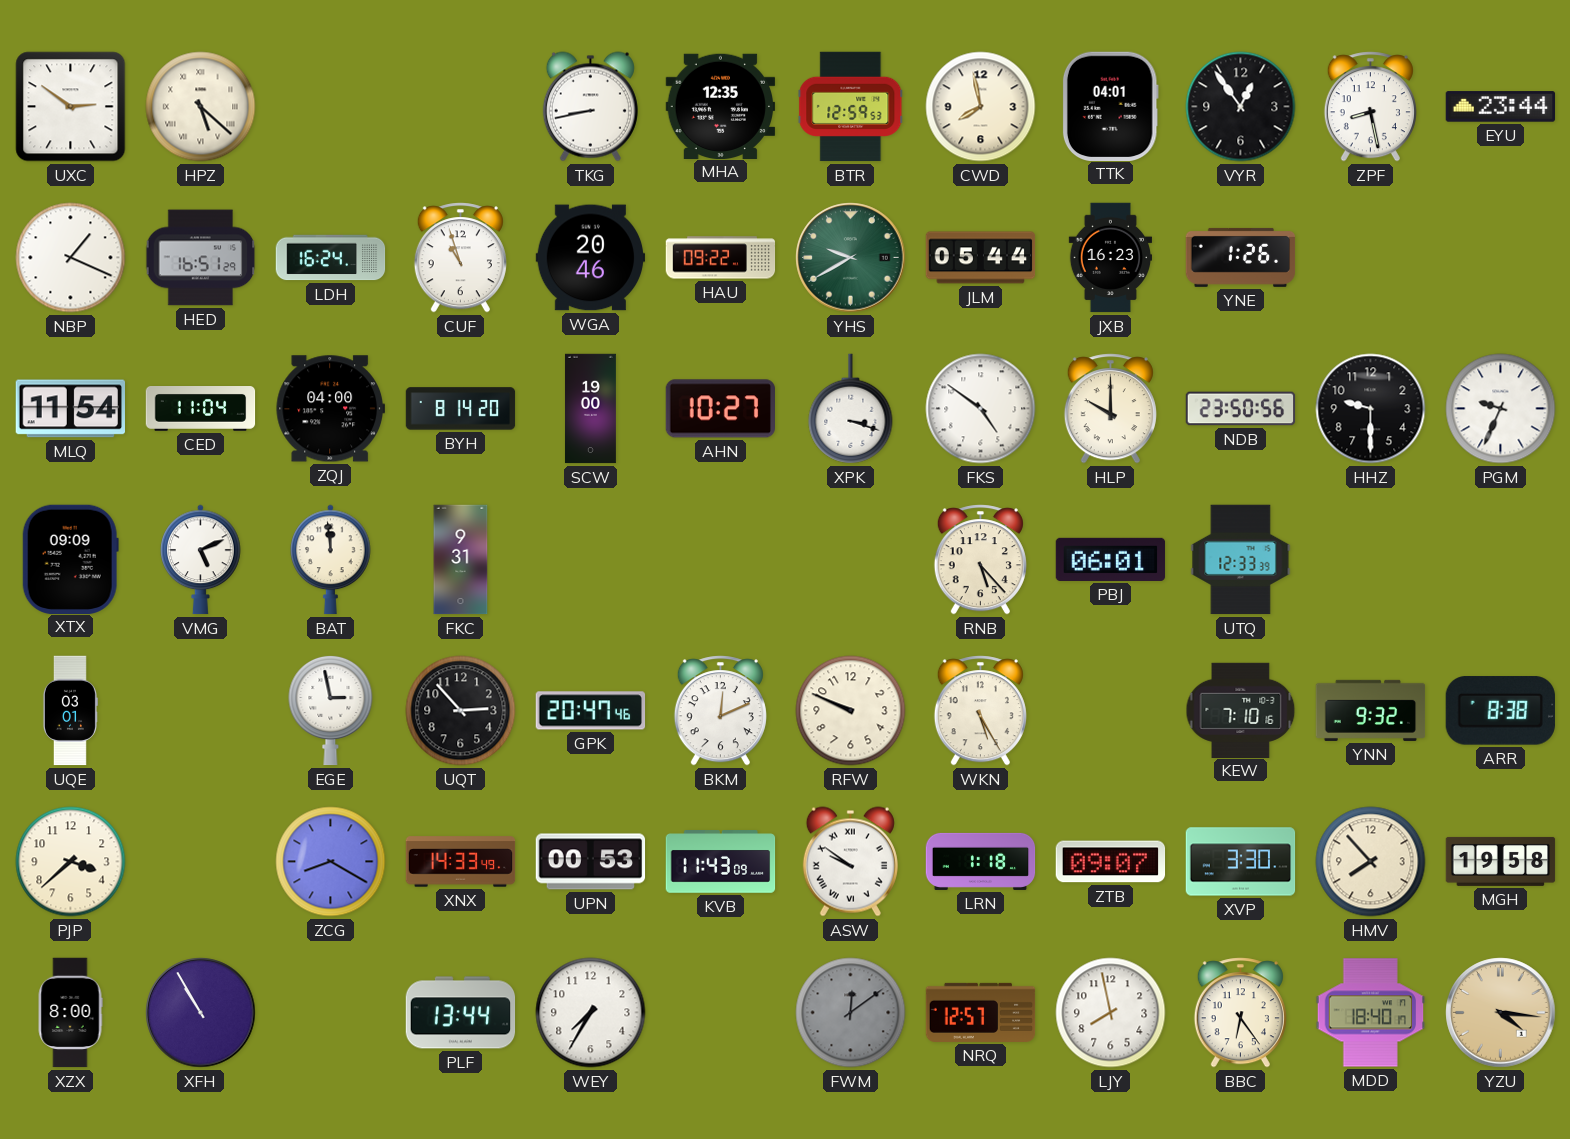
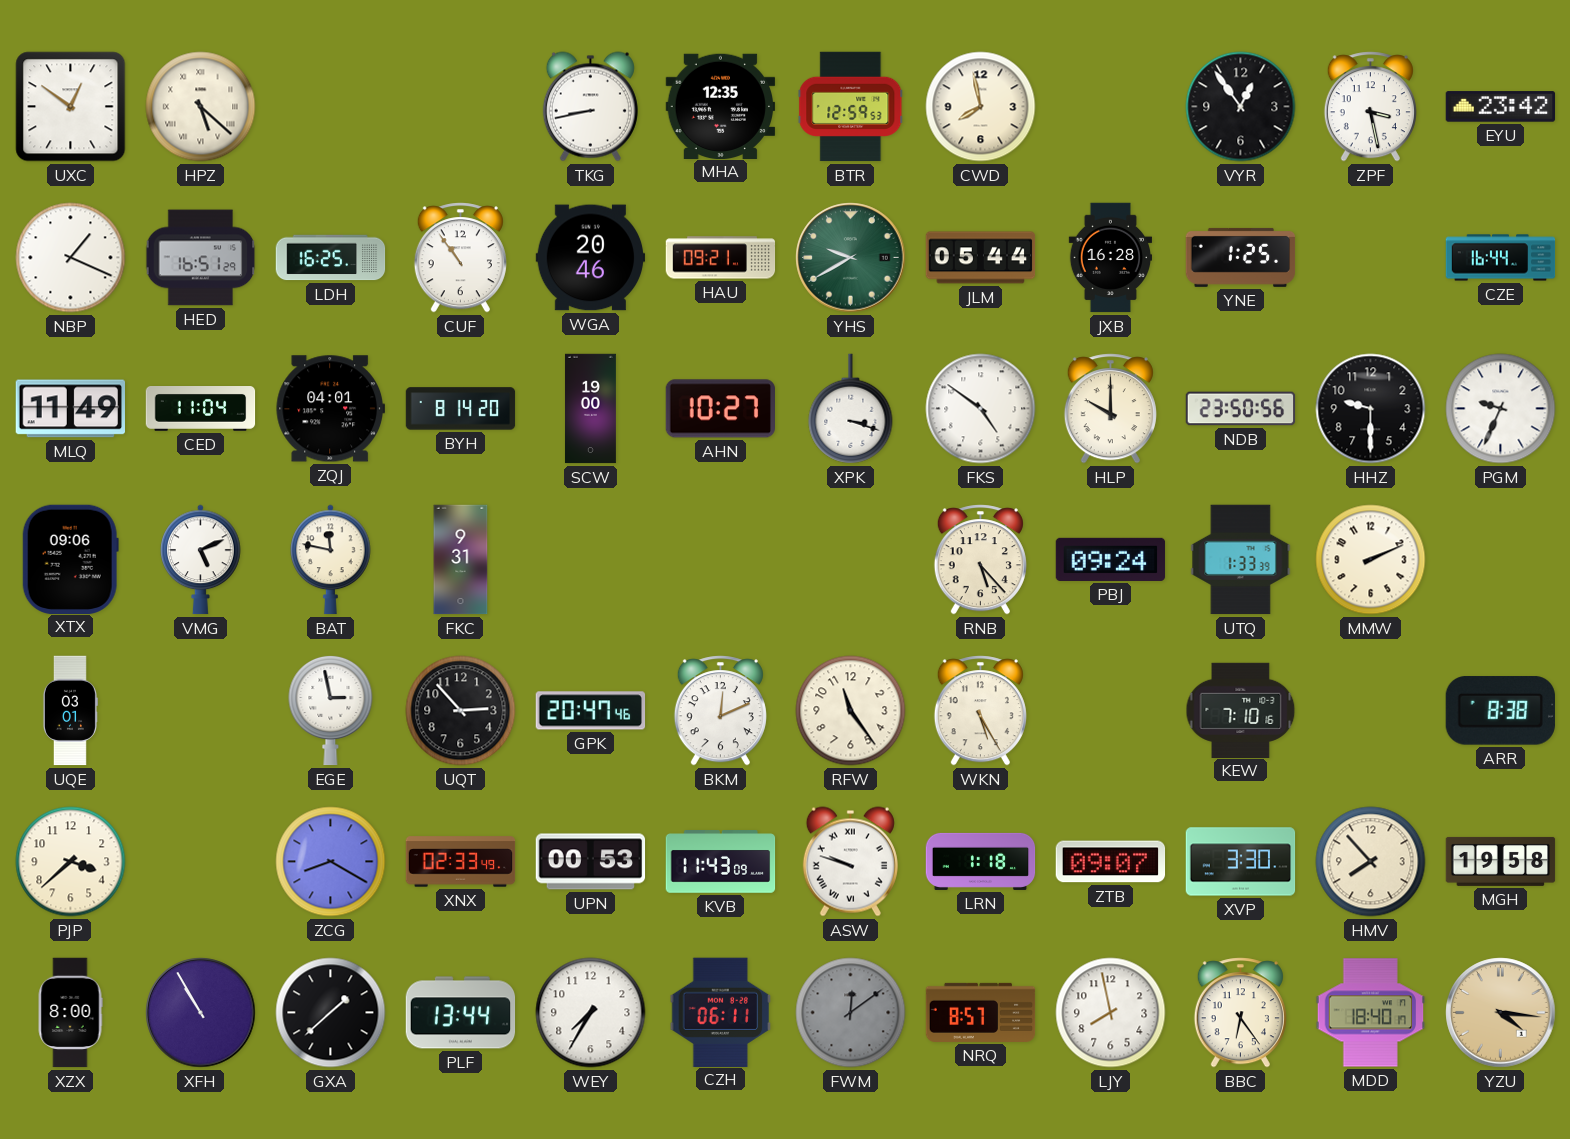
UXC: 2:51 -> 12:51 (71, 107)
TTK: 04:01 -> none (1110, 106)
ZPF: 8:28 -> 3:28 (1370, 107)
EYU: 23:44 -> 23:42 (1501, 107)
LDH: 16:24 -> 16:25 (331, 258)
CUF: 10:57 -> 10:54 (460, 258)
HAU: 09:22 -> 09:21 (721, 258)
JXB: 16:23 -> 16:28 (1110, 258)
YNE: 1:26 -> 1:25 (1241, 257)
CZE: none -> 16:44 (1501, 258)
MLQ: 11:54 -> 11:49 (70, 409)
ZQJ: 04:00 -> 04:01 (330, 409)
XTX: 09:09 -> 09:06 (70, 559)
BAT: 11:59 -> 11:47 (331, 560)
PBJ: 06:01 -> 09:24 (1111, 559)
UTQ: 12:33 -> 1:33 (1241, 560)
MMW: none -> 2:11 (1371, 560)
RFW: 9:49 -> 11:24 (851, 711)
YNN: 9:32 -> none (1371, 710)
XNX: 14:33 -> 02:33 (461, 862)
ASW: 9:51 -> 9:48 (850, 862)
GXA: none -> 1:38 (331, 1013)
CZH: none -> 06:11 (721, 1012)
NRQ: 12:57 -> 8:57 (981, 1012)
